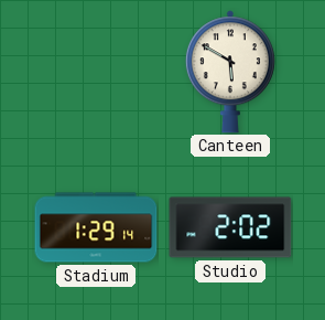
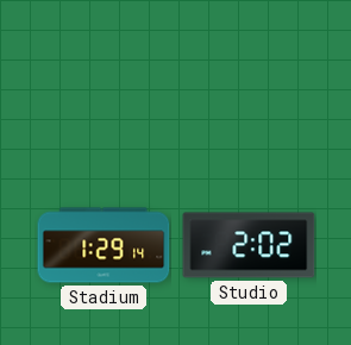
Canteen: 5:50 -> none (230, 72)
